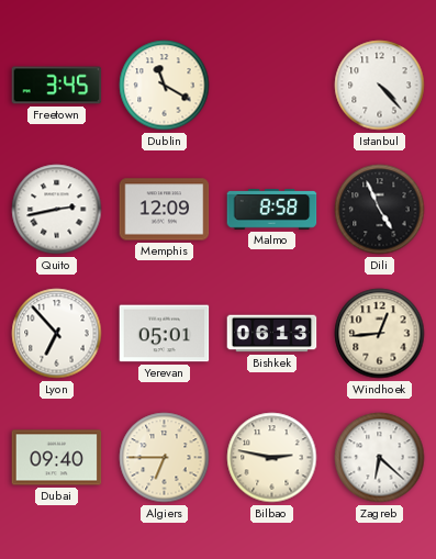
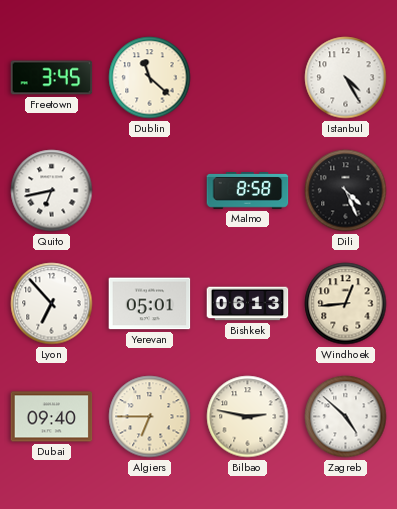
Dublin: 11:20 -> 11:22 (150, 78)
Istanbul: 4:23 -> 4:25 (346, 78)
Quito: 2:43 -> 6:43 (52, 191)
Memphis: 12:09 -> none (165, 210)
Dili: 4:56 -> 4:26 (346, 191)
Zagreb: 6:22 -> 4:52 (346, 417)
